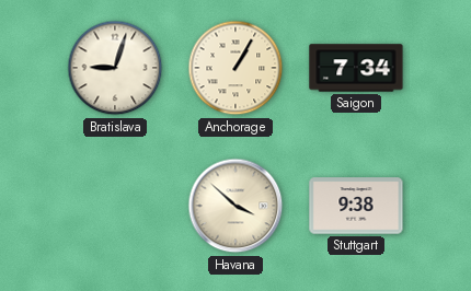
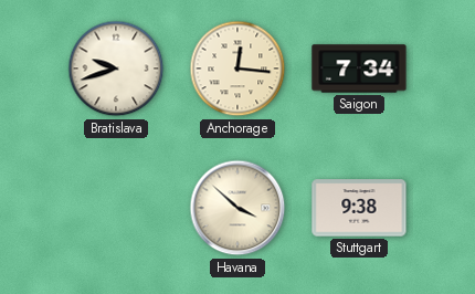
Bratislava: 9:03 -> 9:42 (116, 69)
Anchorage: 1:05 -> 12:16 (237, 69)
